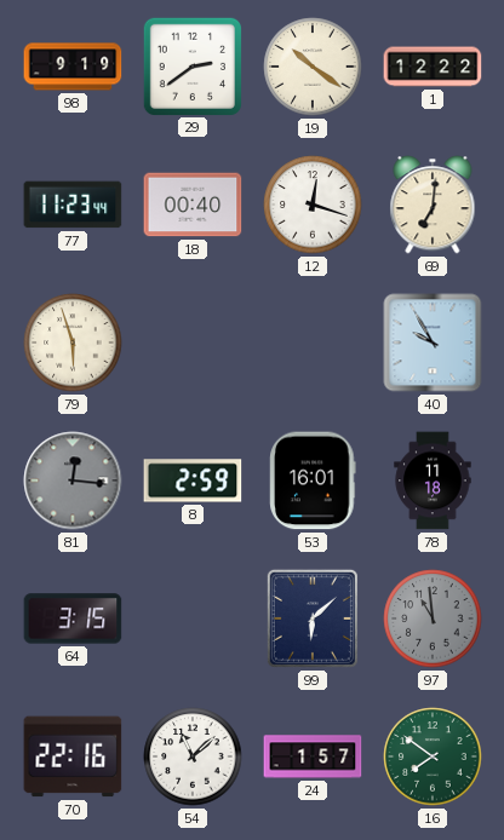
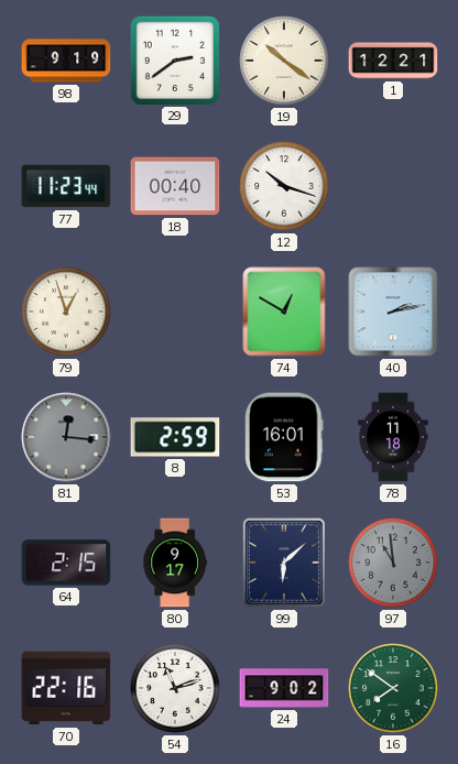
1: 12:22 -> 12:21 (393, 61)
12: 12:18 -> 10:18 (284, 186)
69: 7:01 -> none (433, 205)
79: 5:57 -> 12:57 (66, 312)
74: none -> 12:50 (284, 312)
40: 9:55 -> 2:13 (393, 312)
64: 3:15 -> 2:15 (66, 563)
80: none -> 9:17 (174, 563)
54: 11:08 -> 11:12 (175, 688)
24: 1:57 -> 9:02 (284, 688)
